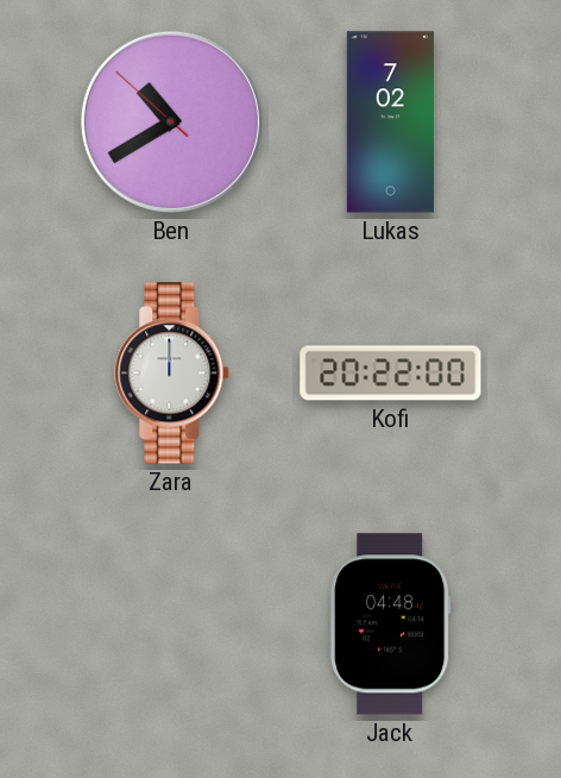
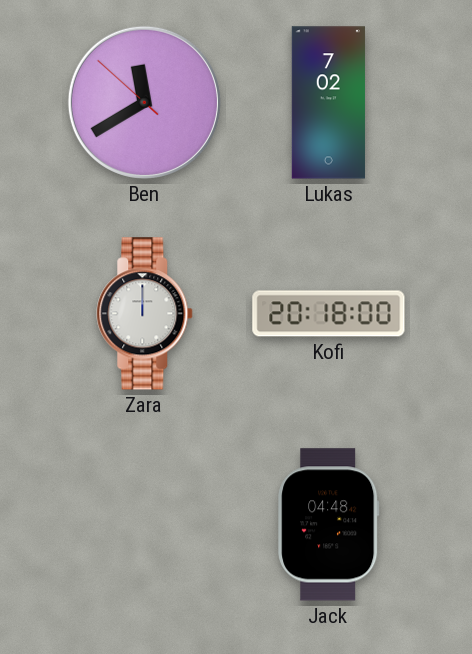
Ben: 10:39 -> 11:39 (144, 102)
Kofi: 20:22 -> 20:18 (329, 314)
